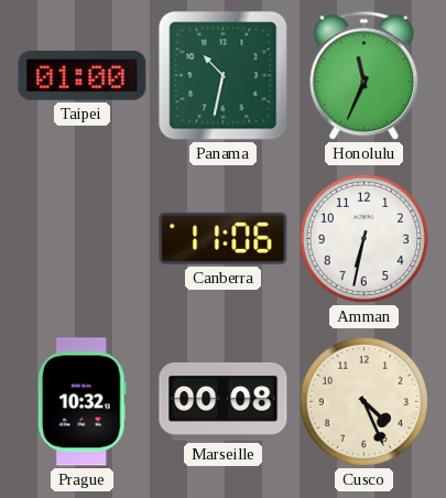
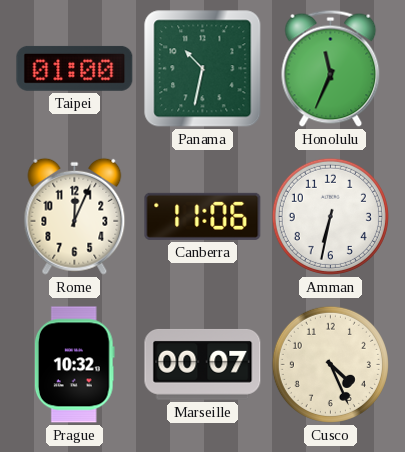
Rome: none -> 12:04 (75, 216)
Marseille: 00:08 -> 00:07 (203, 364)
